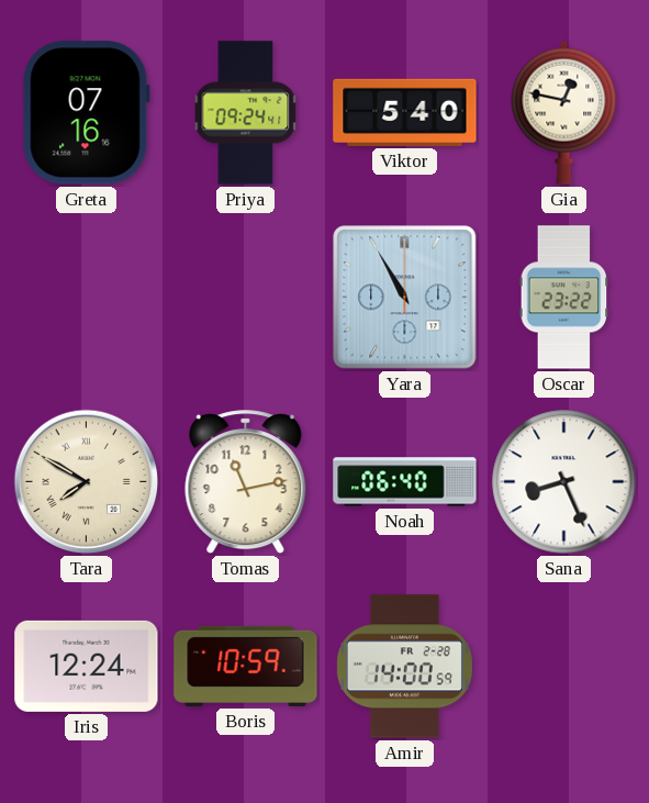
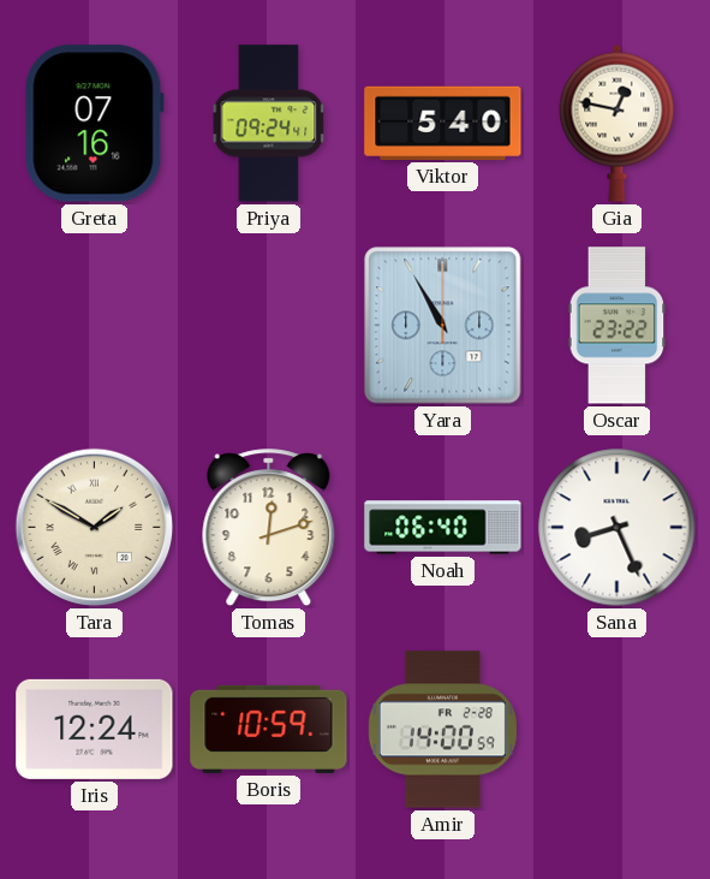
Tara: 7:50 -> 1:50 (95, 528)
Tomas: 11:13 -> 12:12 (269, 528)
